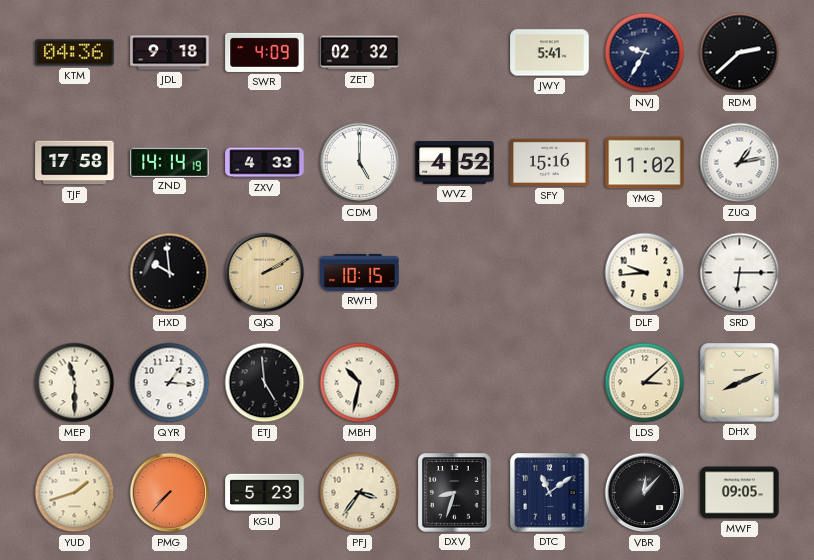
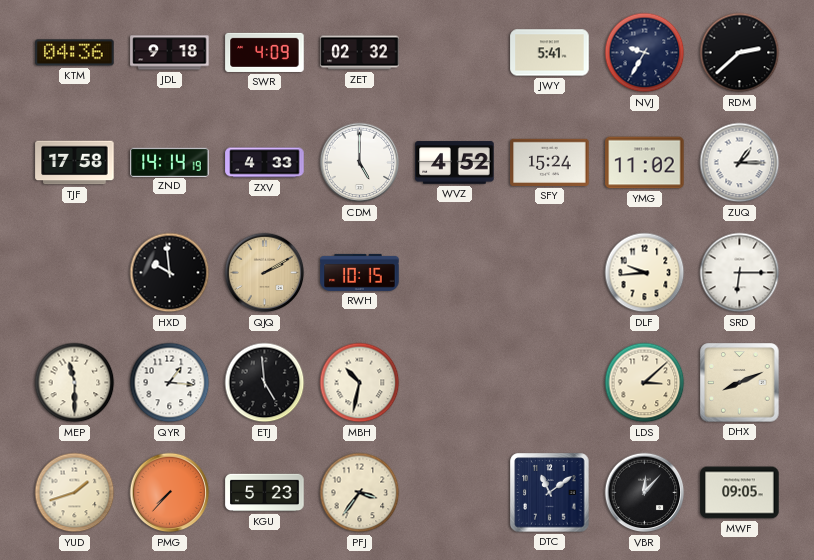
SFY: 15:16 -> 15:24 (550, 162)
ZUQ: 1:13 -> 1:15 (740, 163)
DXV: 8:33 -> none (455, 493)
